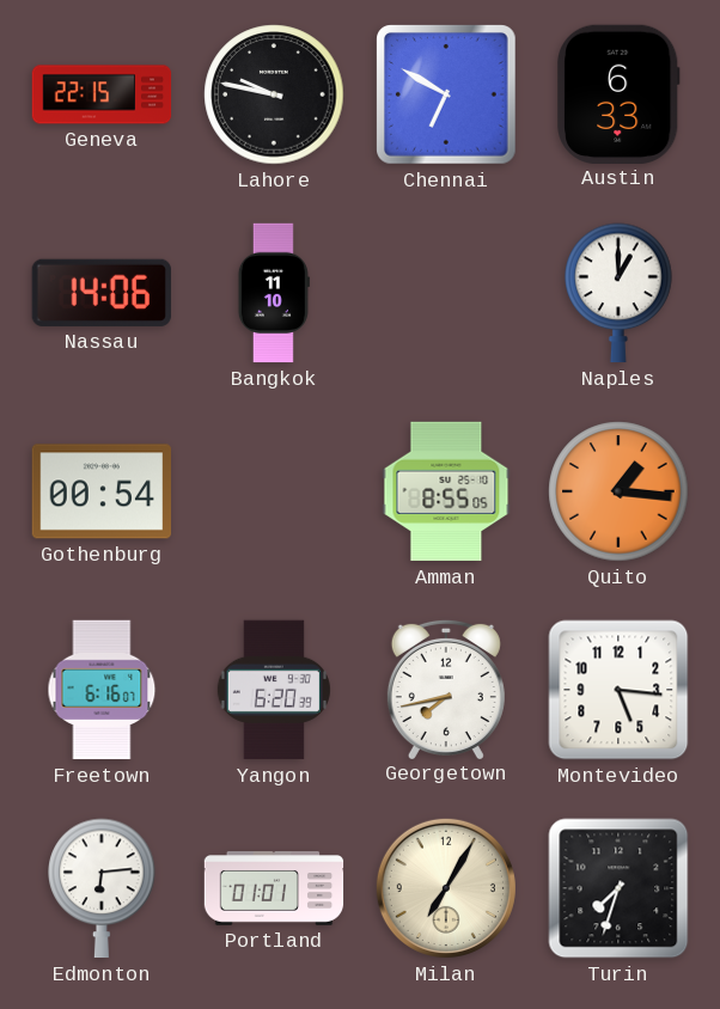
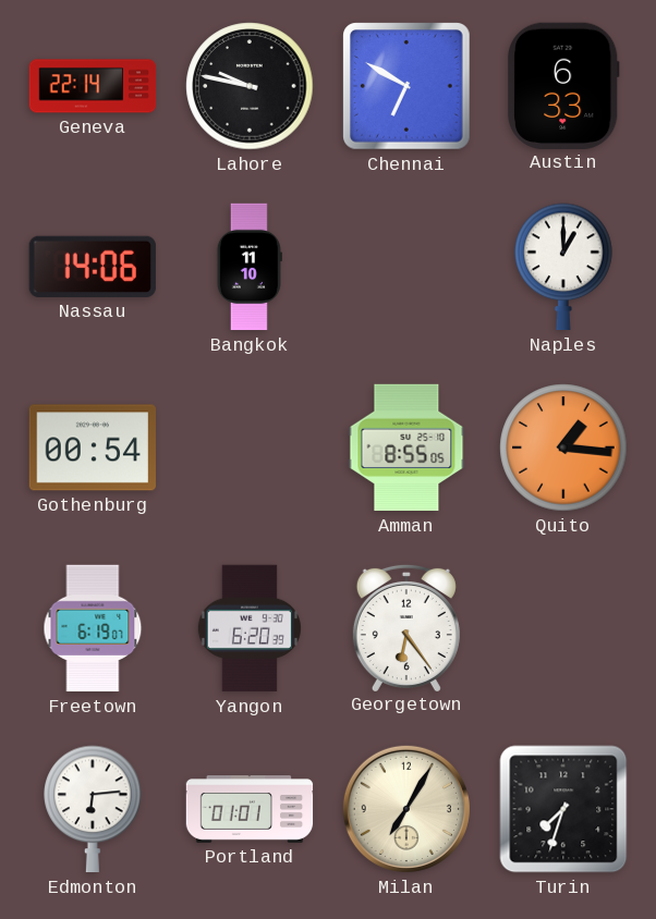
Geneva: 22:15 -> 22:14 (93, 86)
Freetown: 6:16 -> 6:19 (93, 628)
Georgetown: 7:43 -> 6:24 (406, 627)
Montevideo: 5:16 -> none (618, 690)
